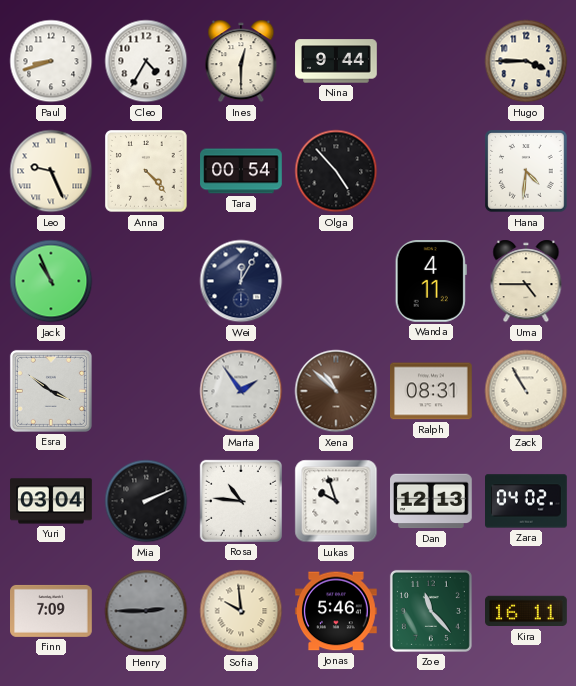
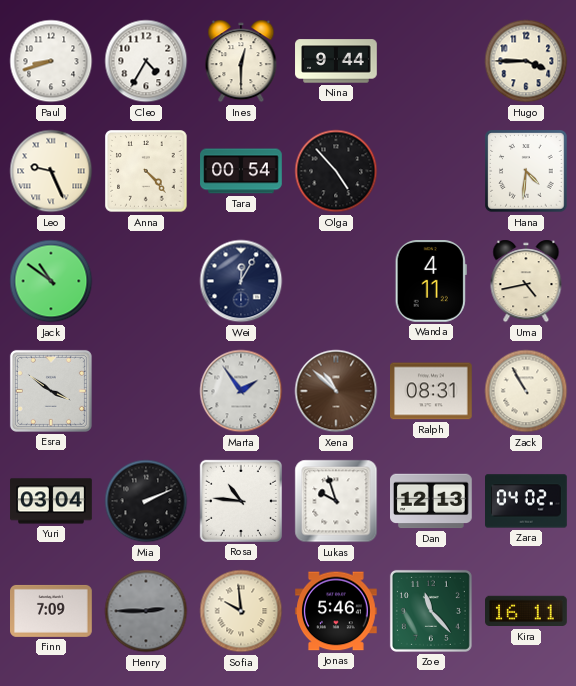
Jack: 10:56 -> 10:51 (51, 281)
Uma: 4:45 -> 4:43 (526, 281)
